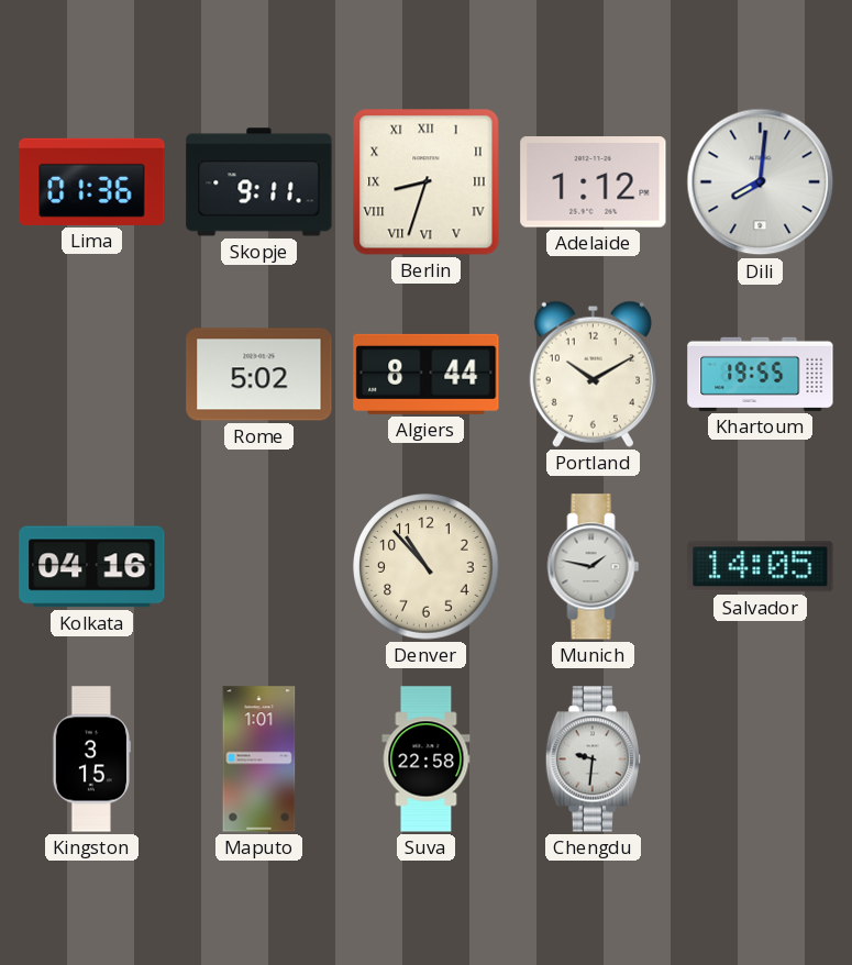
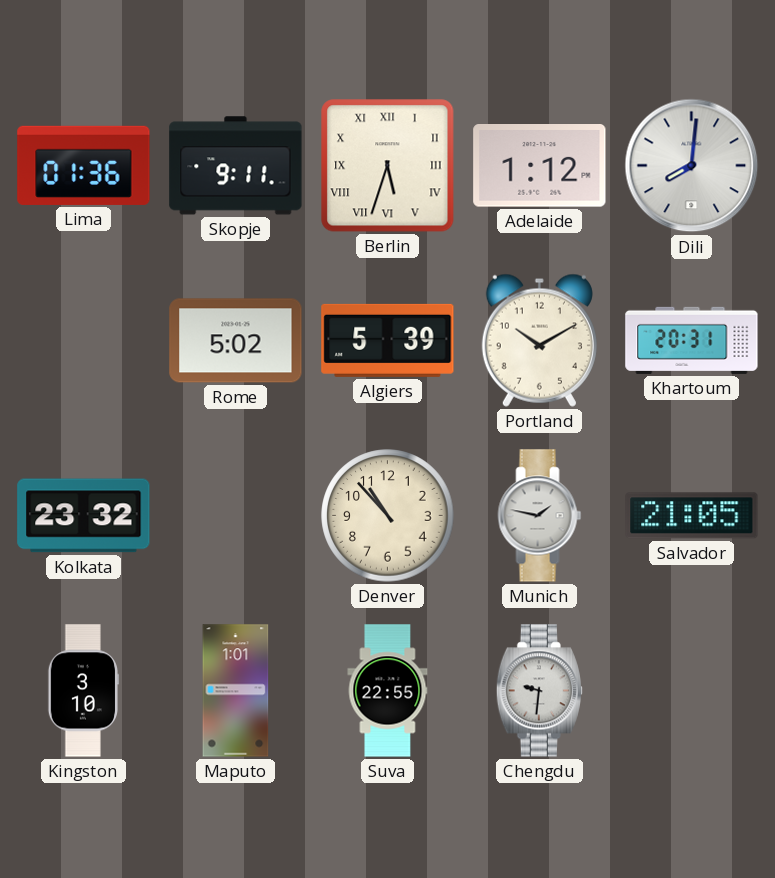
Berlin: 8:33 -> 5:33 (388, 166)
Algiers: 8:44 -> 5:39 (388, 340)
Khartoum: 19:55 -> 20:31 (692, 340)
Kolkata: 04:16 -> 23:32 (84, 516)
Salvador: 14:05 -> 21:05 (692, 516)
Kingston: 3:15 -> 3:10 (83, 691)
Suva: 22:58 -> 22:55 (388, 691)
